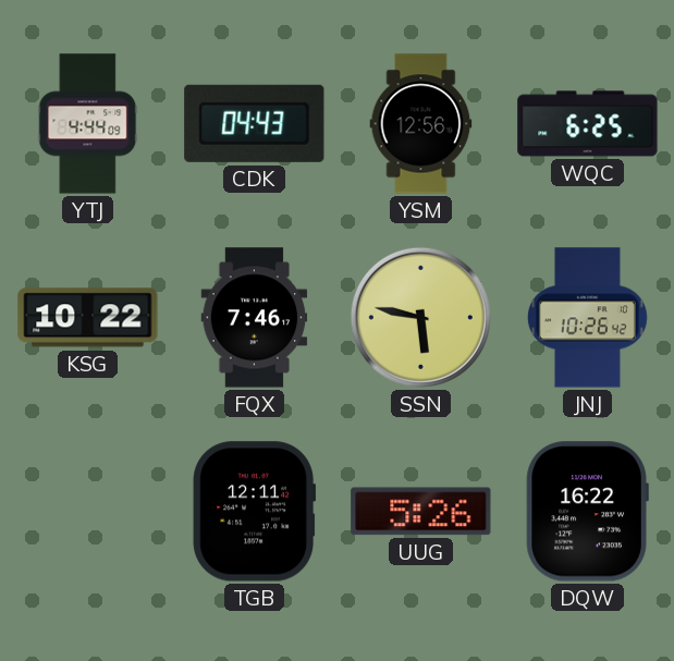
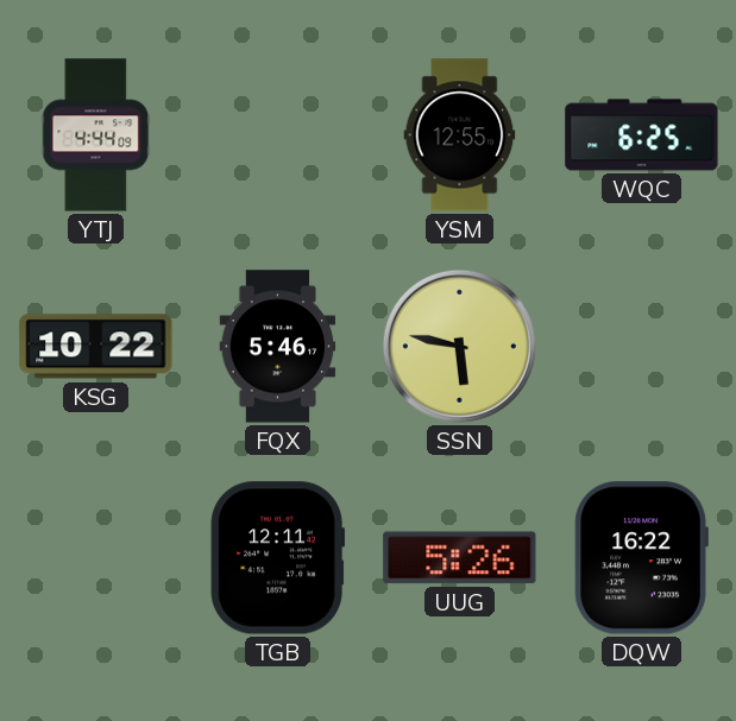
CDK: 04:43 -> none (255, 123)
YSM: 12:56 -> 12:55 (460, 135)
FQX: 7:46 -> 5:46 (278, 347)
JNJ: 10:26 -> none (587, 318)
